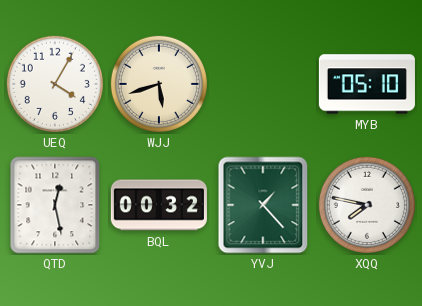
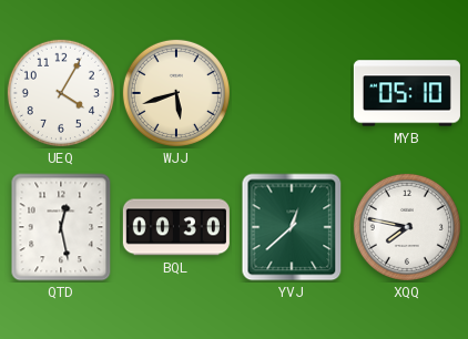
BQL: 00:32 -> 00:30 (176, 227)
YVJ: 1:23 -> 12:38 (292, 227)
